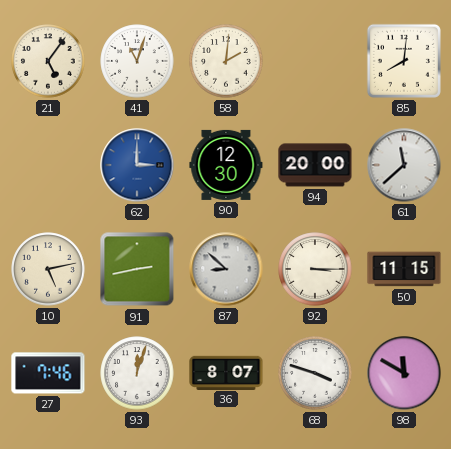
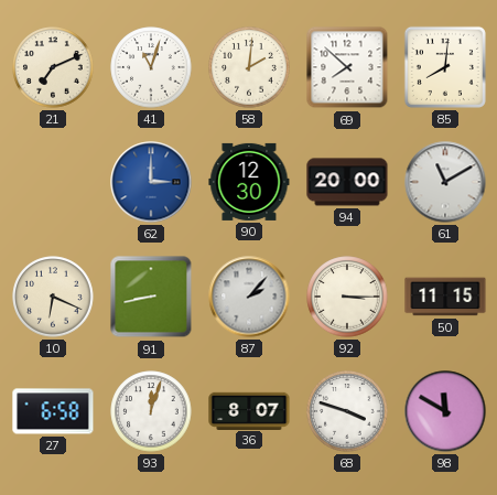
21: 5:06 -> 7:11 (53, 67)
69: none -> 7:52 (347, 67)
61: 11:38 -> 11:10 (445, 182)
10: 5:13 -> 6:19 (53, 297)
91: 2:43 -> 8:43 (151, 297)
87: 8:52 -> 2:07 (249, 297)
27: 7:46 -> 6:58 (53, 411)
